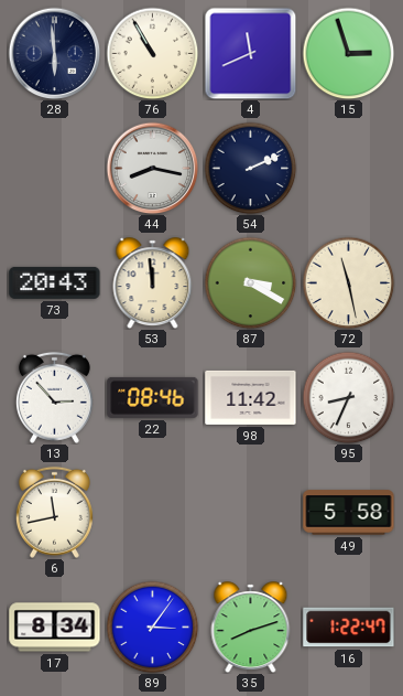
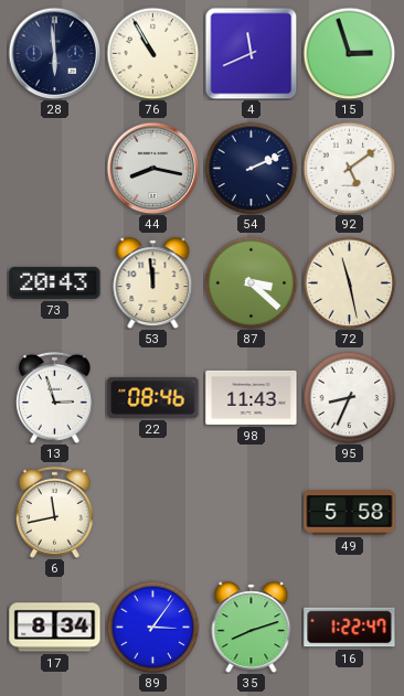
92: none -> 5:09 (349, 168)
87: 3:20 -> 3:22 (251, 282)
13: 2:53 -> 2:57 (54, 397)
98: 11:42 -> 11:43 (252, 397)
